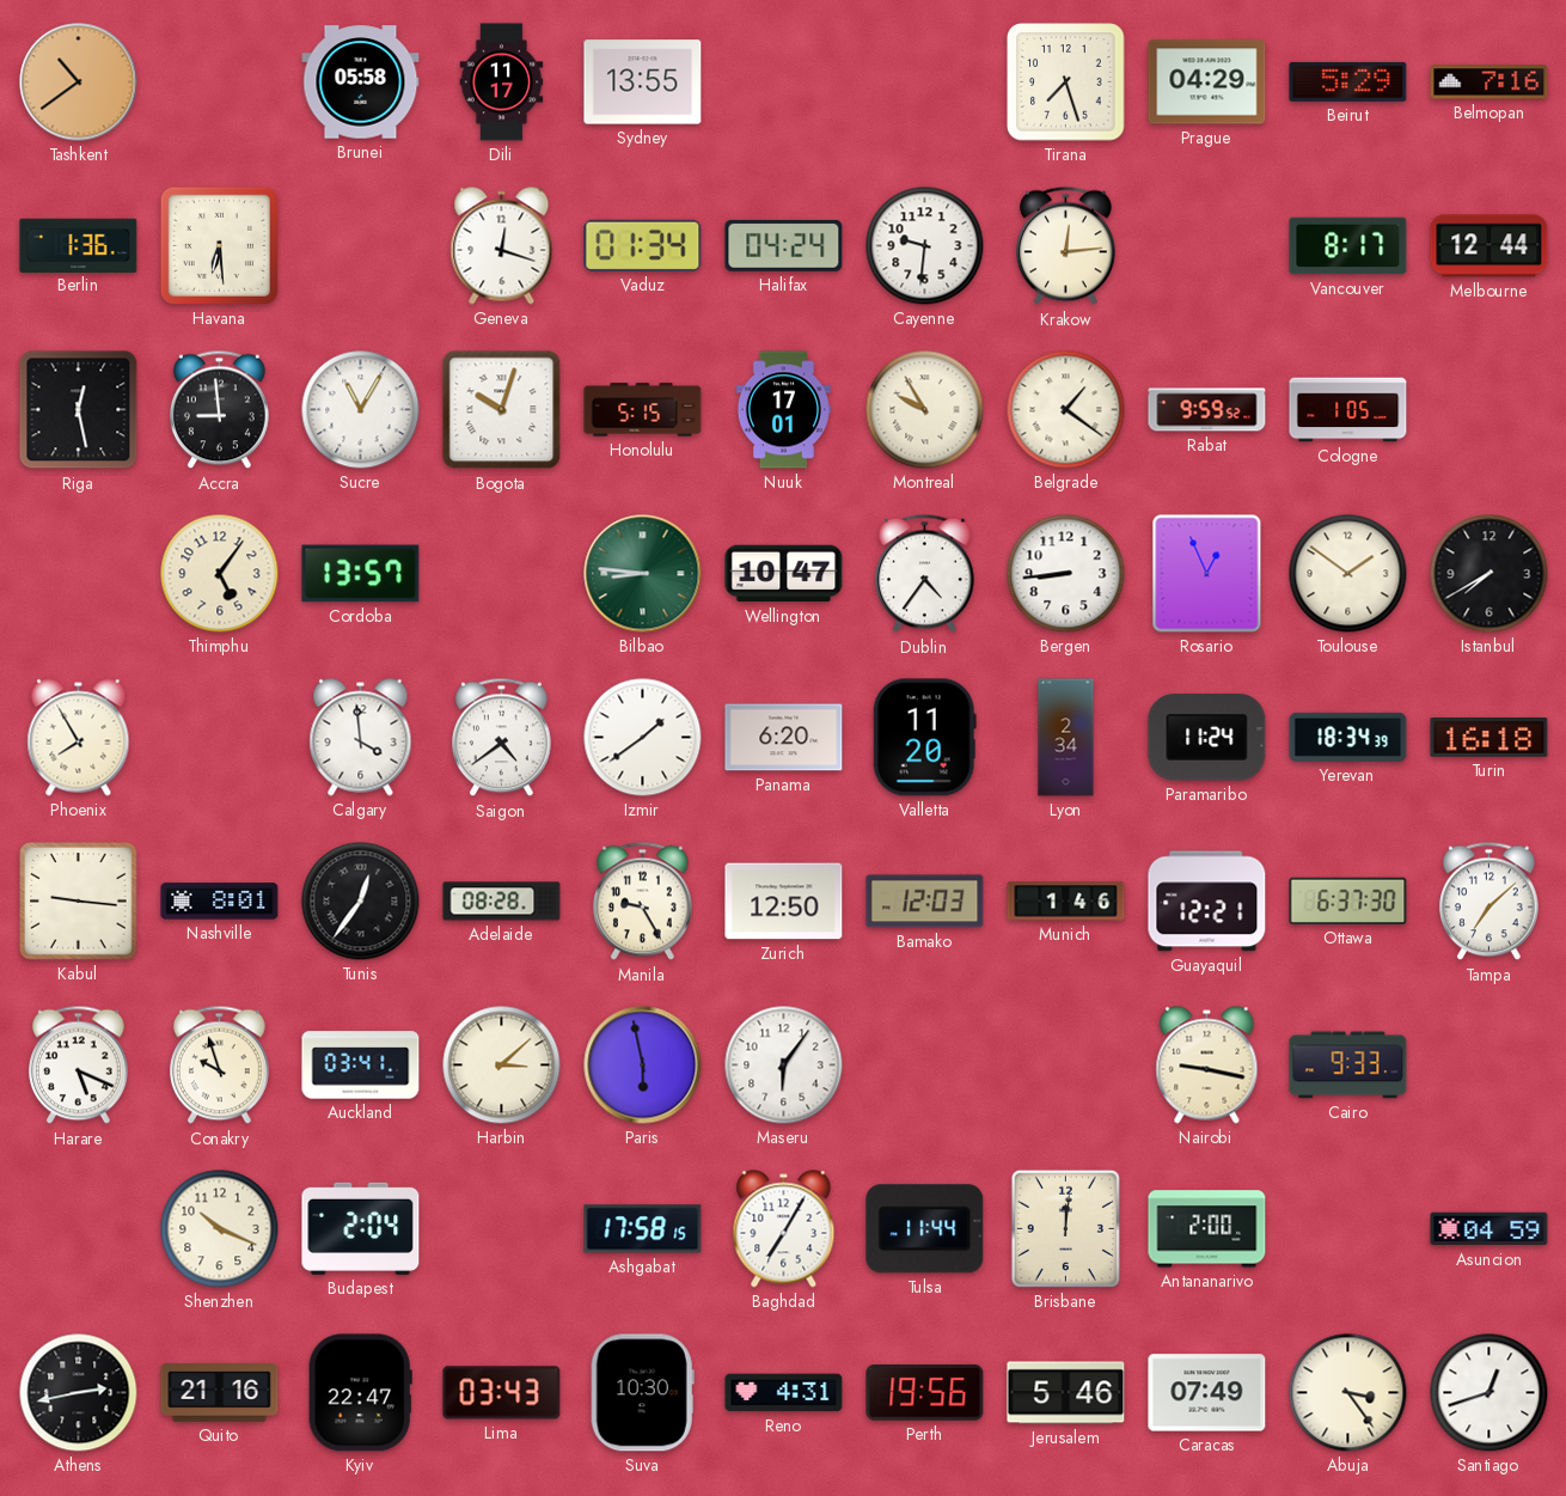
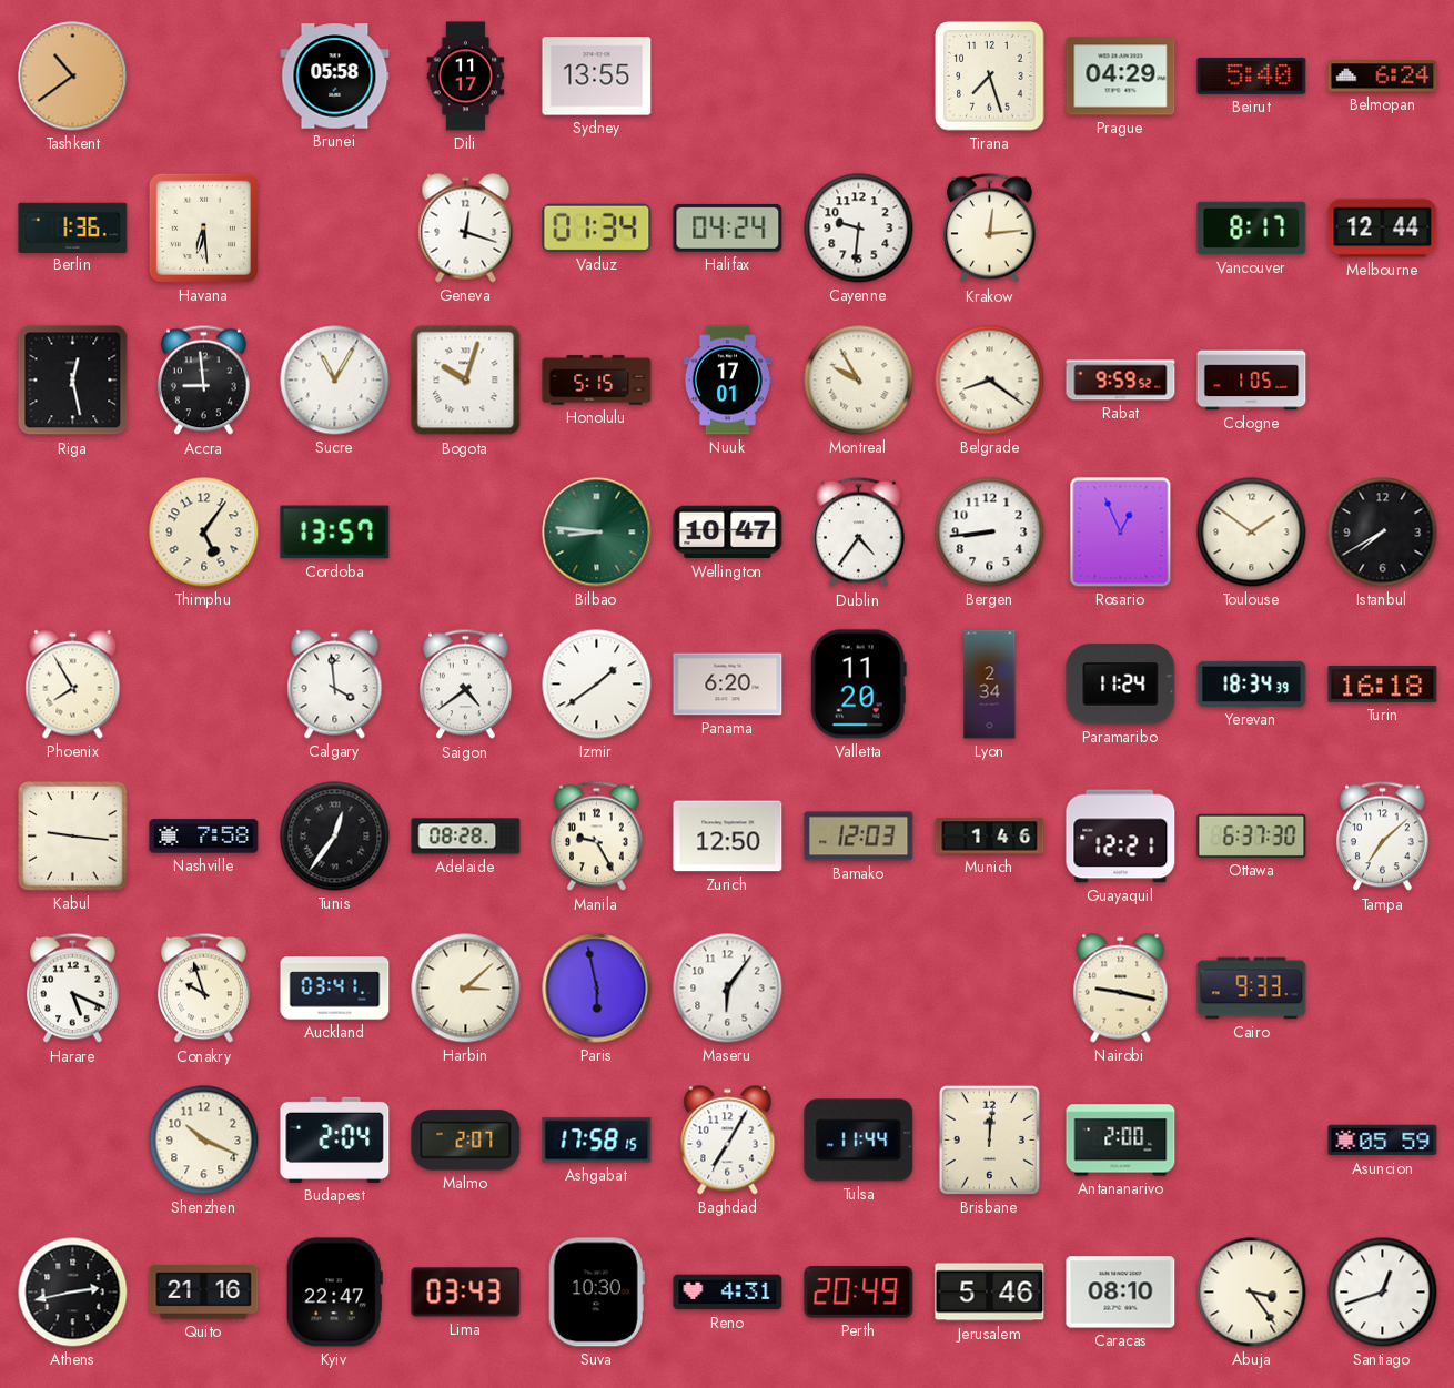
Beirut: 5:29 -> 5:40 (1252, 75)
Belmopan: 7:16 -> 6:24 (1383, 77)
Belgrade: 1:21 -> 8:21 (990, 381)
Nashville: 8:01 -> 7:58 (204, 837)
Malmo: none -> 2:07 (466, 1141)
Asuncion: 04:59 -> 05:59 (1383, 1141)
Perth: 19:56 -> 20:49 (859, 1293)
Caracas: 07:49 -> 08:10 (1121, 1293)
